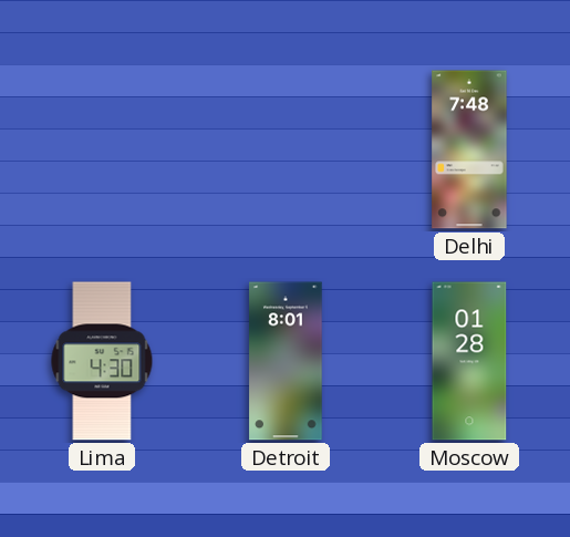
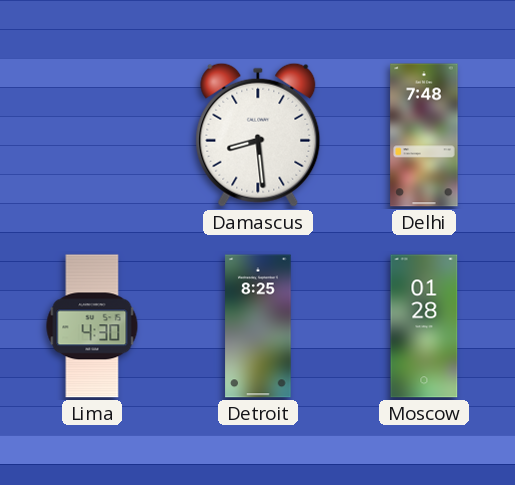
Damascus: none -> 8:29 (258, 135)
Detroit: 8:01 -> 8:25 (258, 326)
